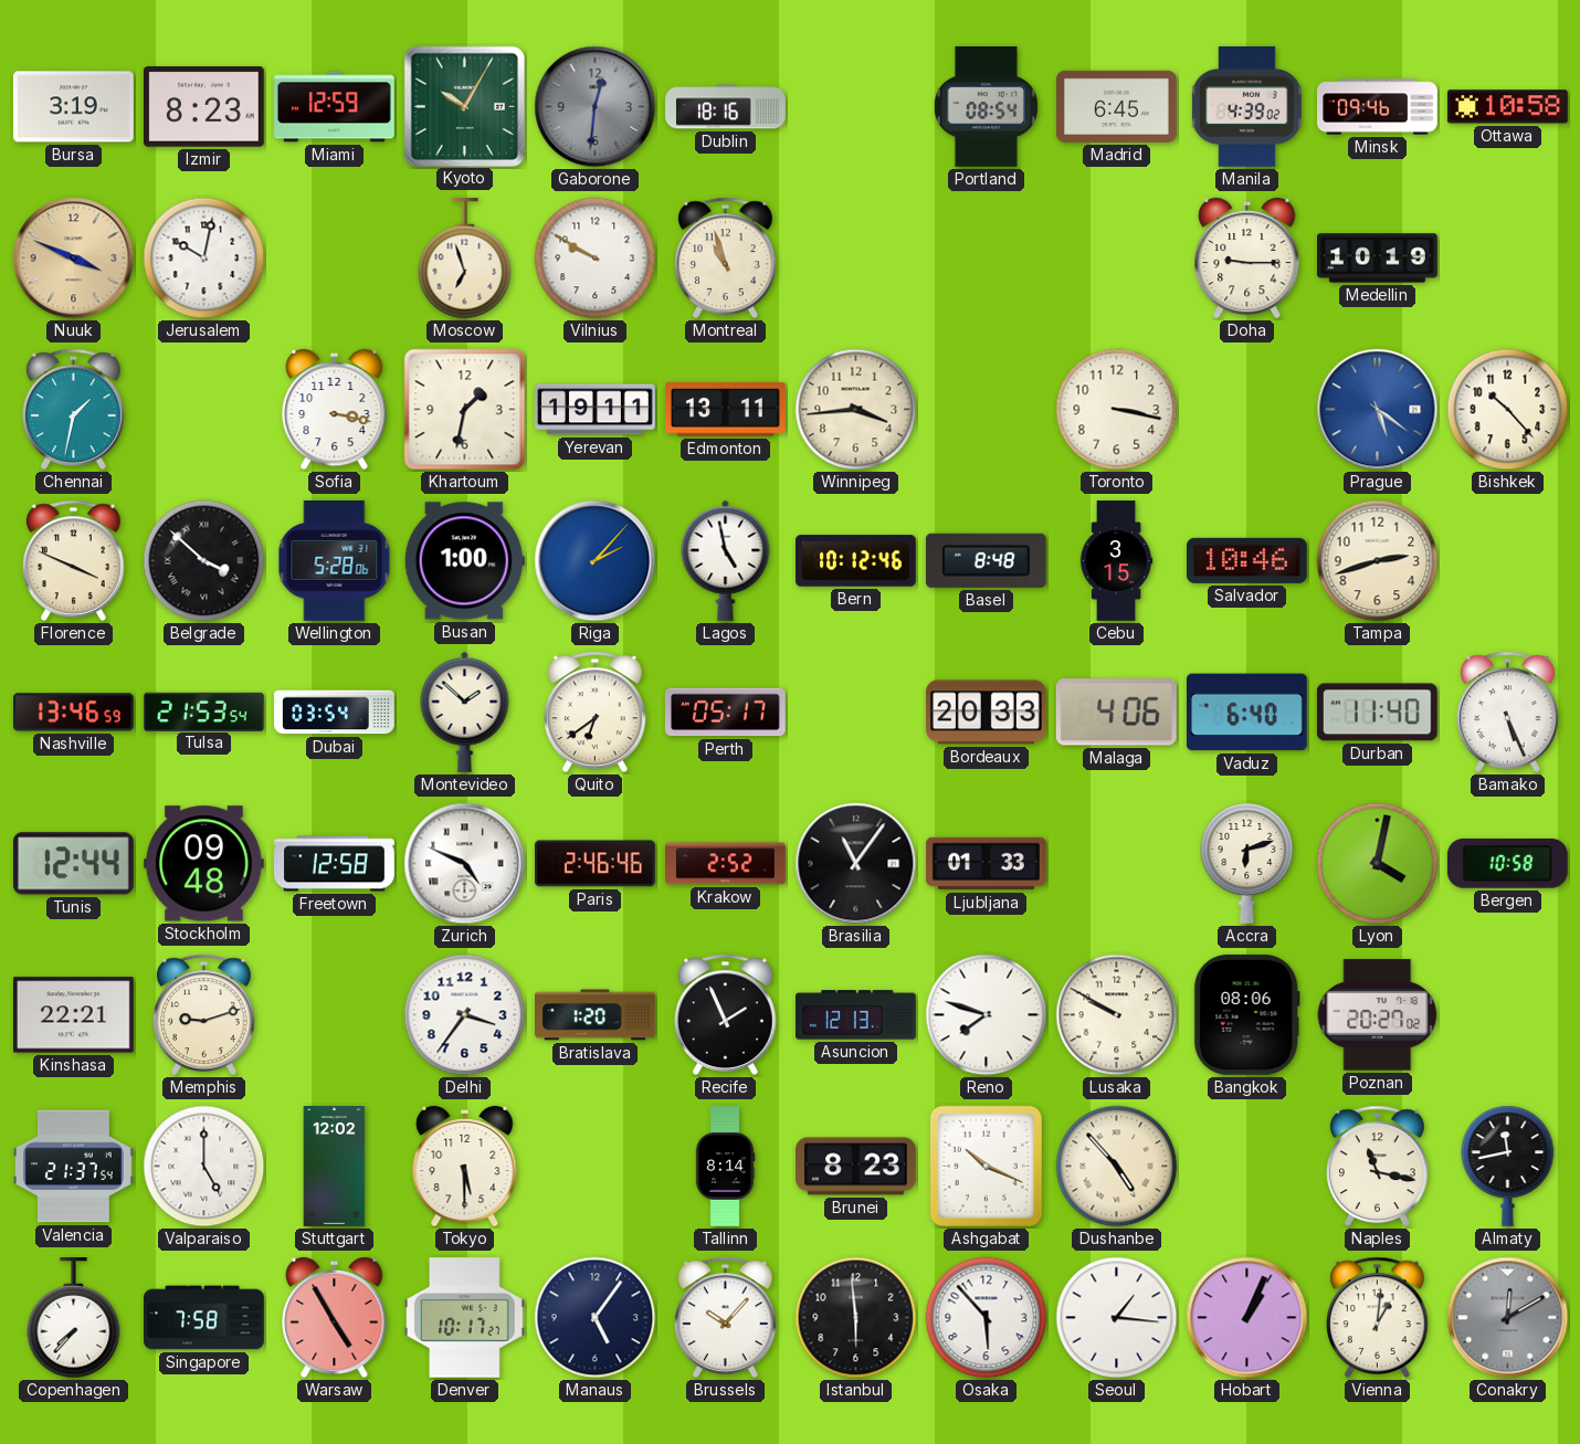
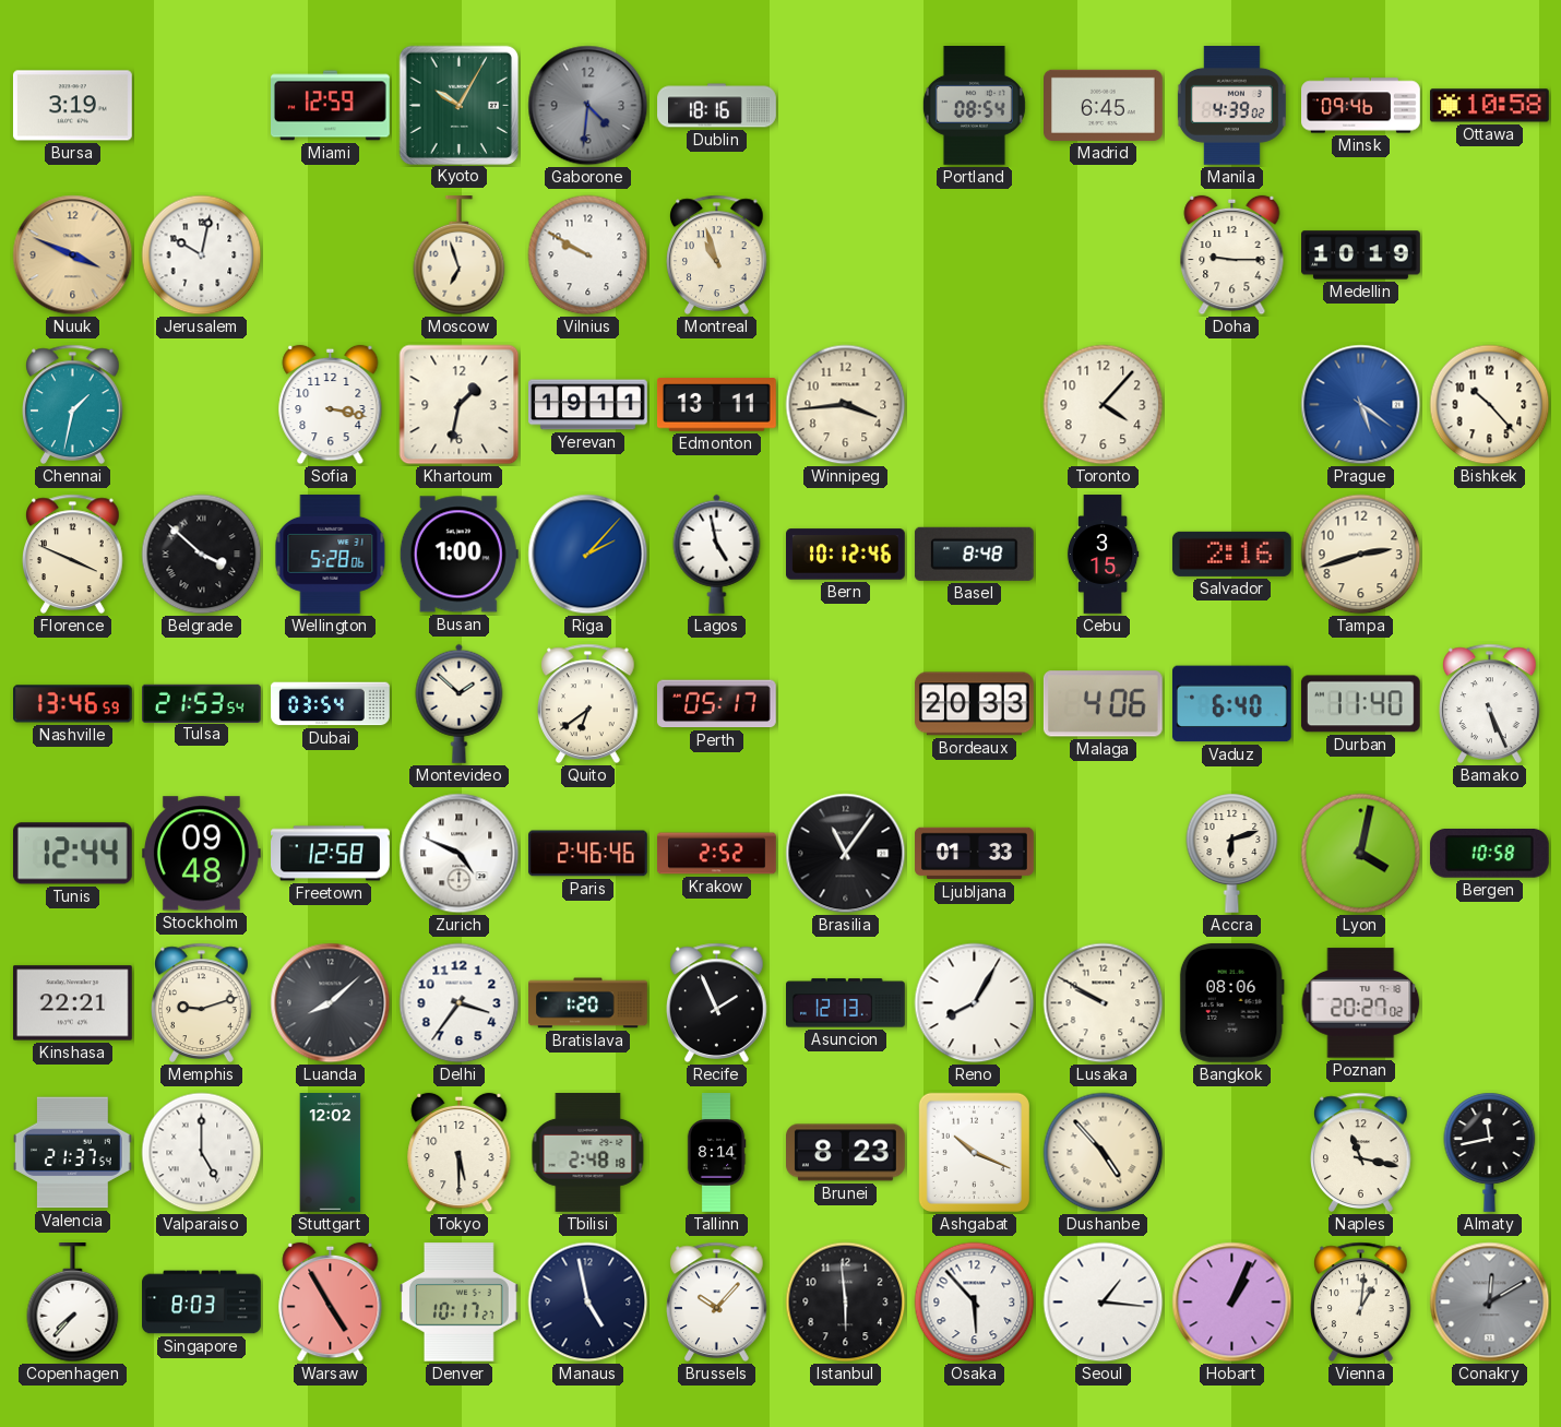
Izmir: 8:23 -> none (203, 107)
Gaborone: 12:31 -> 4:31 (588, 106)
Toronto: 3:17 -> 4:07 (1104, 405)
Salvador: 10:46 -> 2:16 (1231, 554)
Luanda: none -> 8:08 (331, 1003)
Reno: 7:48 -> 8:05 (975, 1003)
Tbilisi: none -> 2:48 (588, 1152)
Singapore: 7:58 -> 8:03 (202, 1303)
Manaus: 5:06 -> 4:58 (588, 1303)
